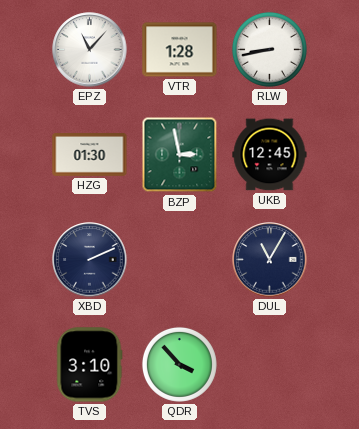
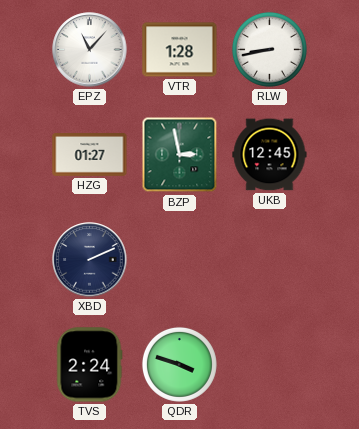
HZG: 01:30 -> 01:27 (90, 155)
DUL: 11:05 -> none (270, 260)
TVS: 3:10 -> 2:24 (90, 365)
QDR: 3:53 -> 3:48 (179, 364)
